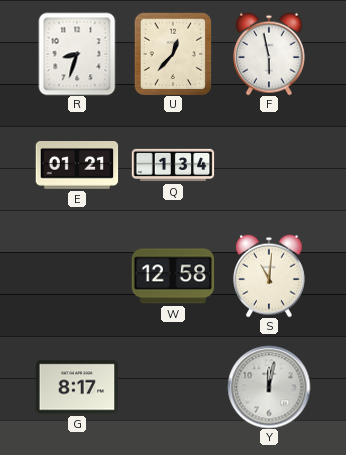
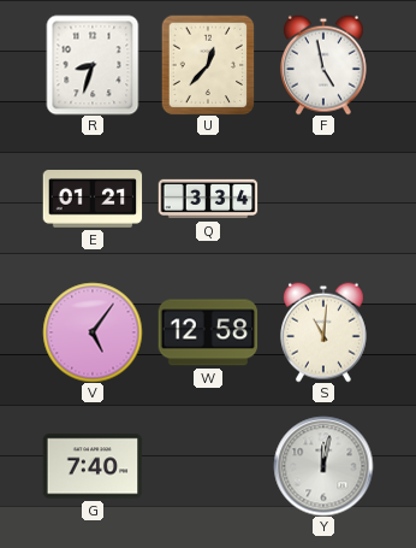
F: 5:58 -> 4:58 (323, 65)
Q: 1:34 -> 3:34 (208, 199)
V: none -> 5:06 (93, 332)
G: 8:17 -> 7:40 (93, 466)
